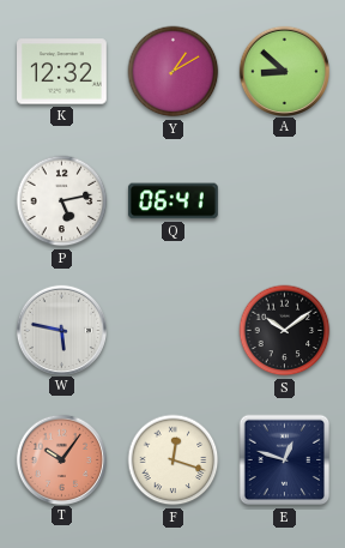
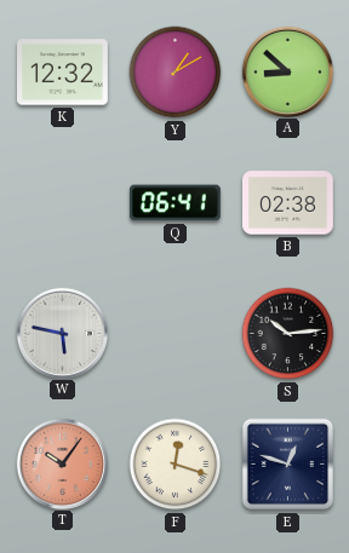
P: 5:13 -> none (62, 201)
B: none -> 02:38 (288, 203)
S: 10:09 -> 10:14 (288, 334)
